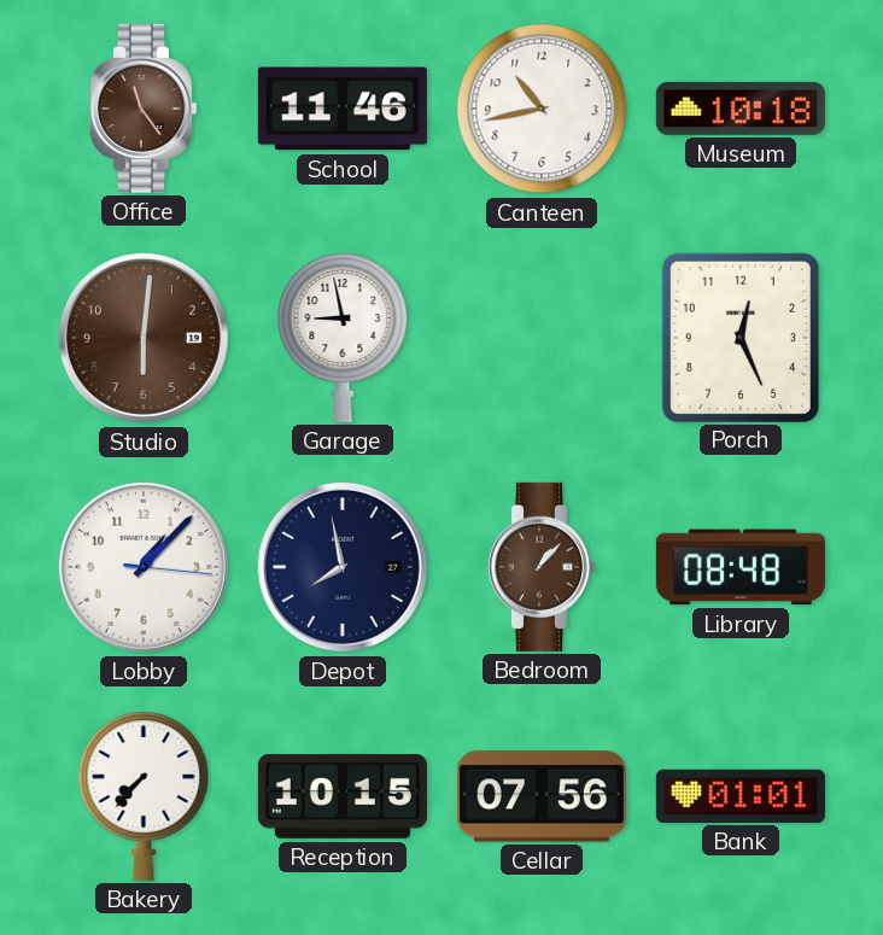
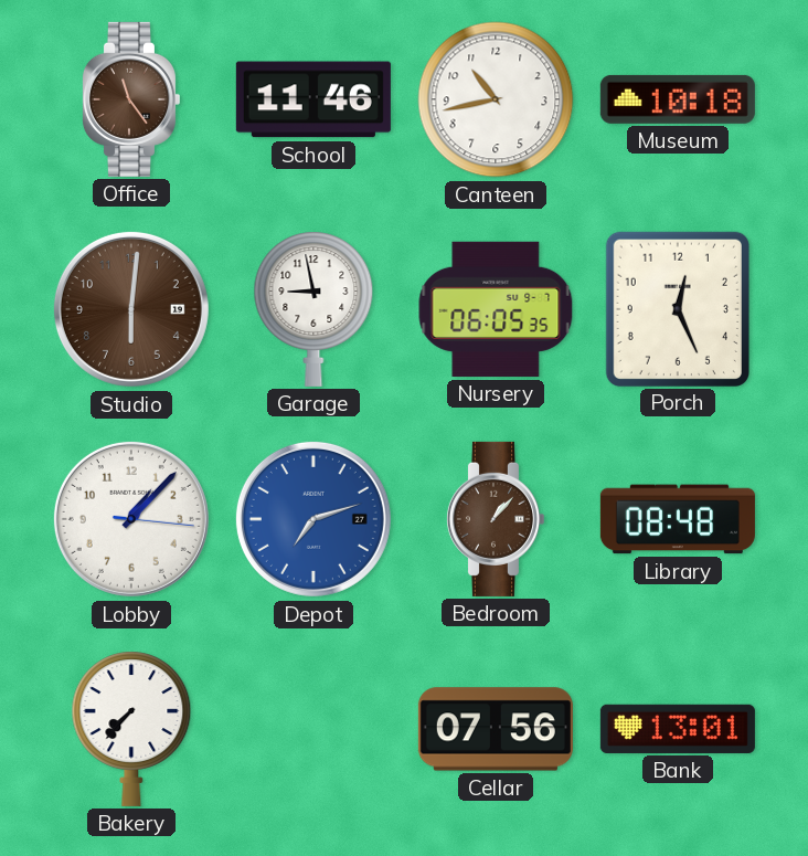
Nursery: none -> 06:05 (496, 309)
Depot: 7:58 -> 7:12 (313, 519)
Depot dial: navy -> blue (313, 519)
Reception: 10:15 -> none (343, 797)
Bank: 01:01 -> 13:01 (678, 729)
